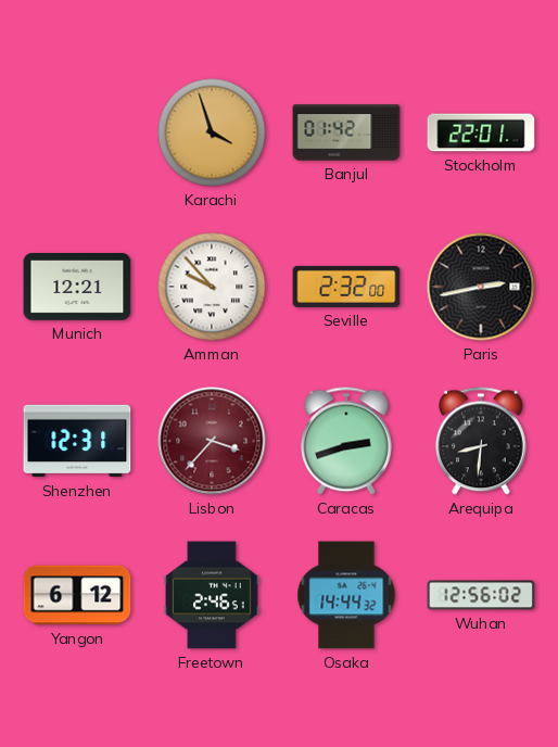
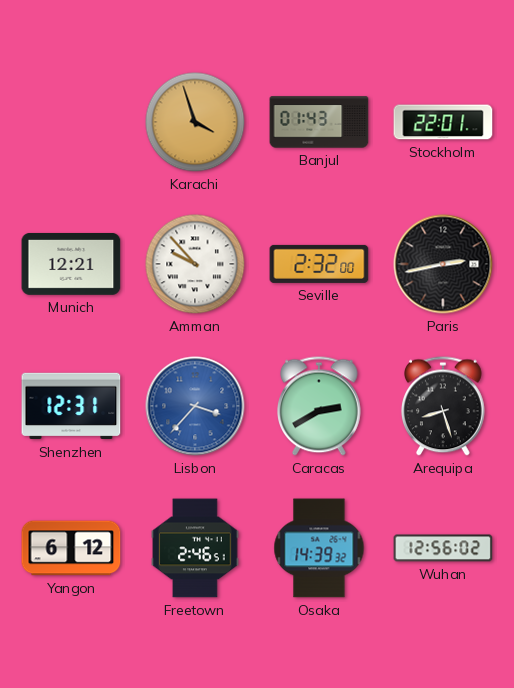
Banjul: 01:42 -> 01:43 (319, 122)
Lisbon dial: burgundy -> blue (195, 406)
Caracas: 2:42 -> 2:40 (320, 406)
Arequipa: 8:31 -> 8:27 (444, 406)
Osaka: 14:44 -> 14:39 (319, 548)
